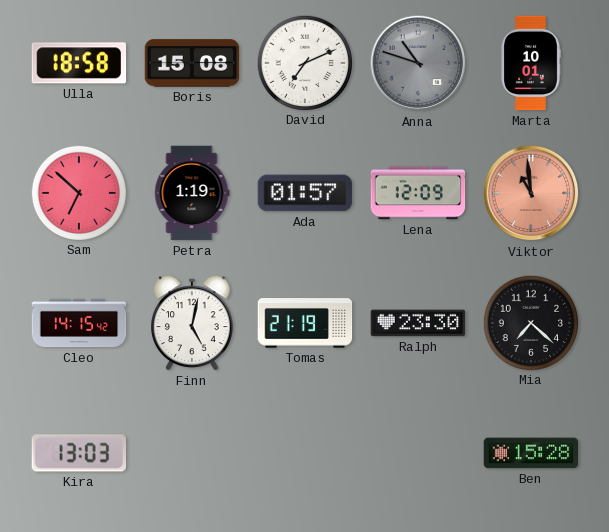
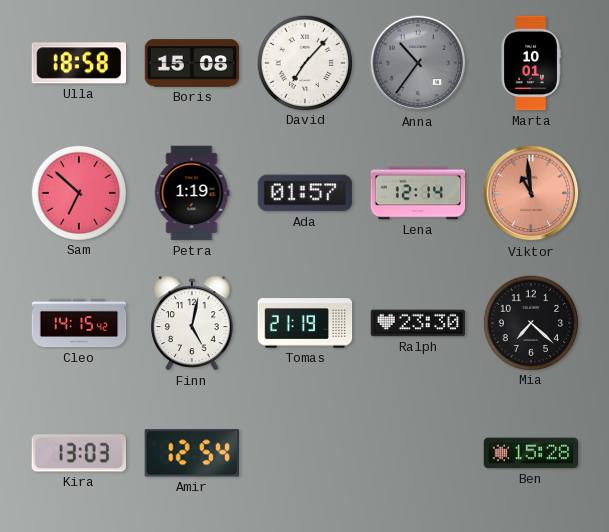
David: 7:11 -> 7:07 (304, 62)
Anna: 10:48 -> 10:36 (418, 63)
Lena: 12:09 -> 12:14 (418, 193)
Amir: none -> 12:54 (191, 453)
